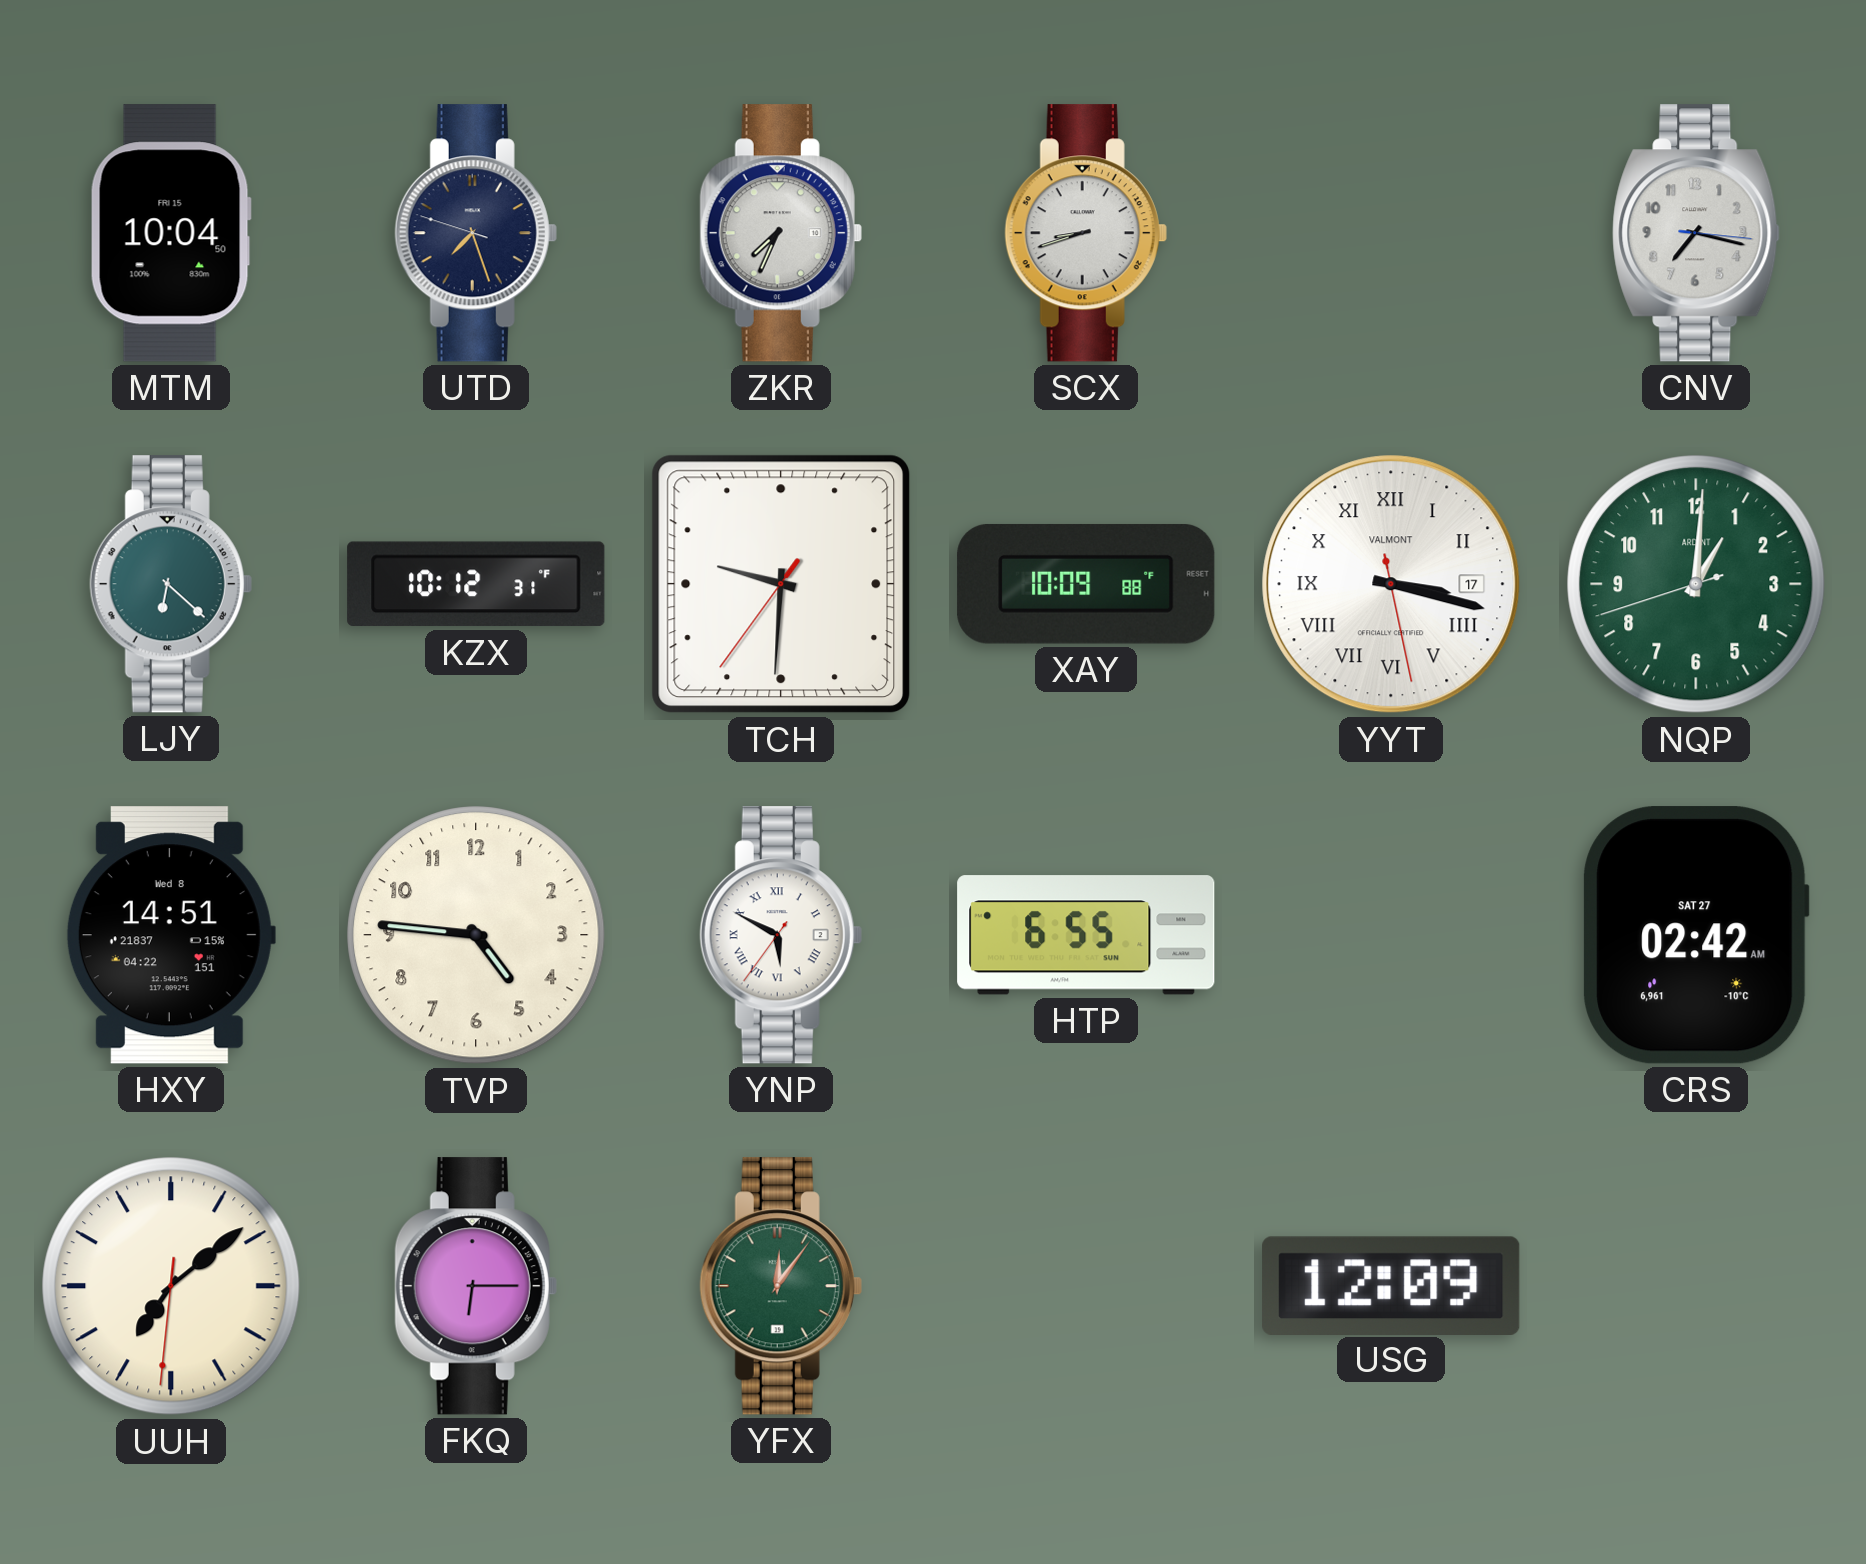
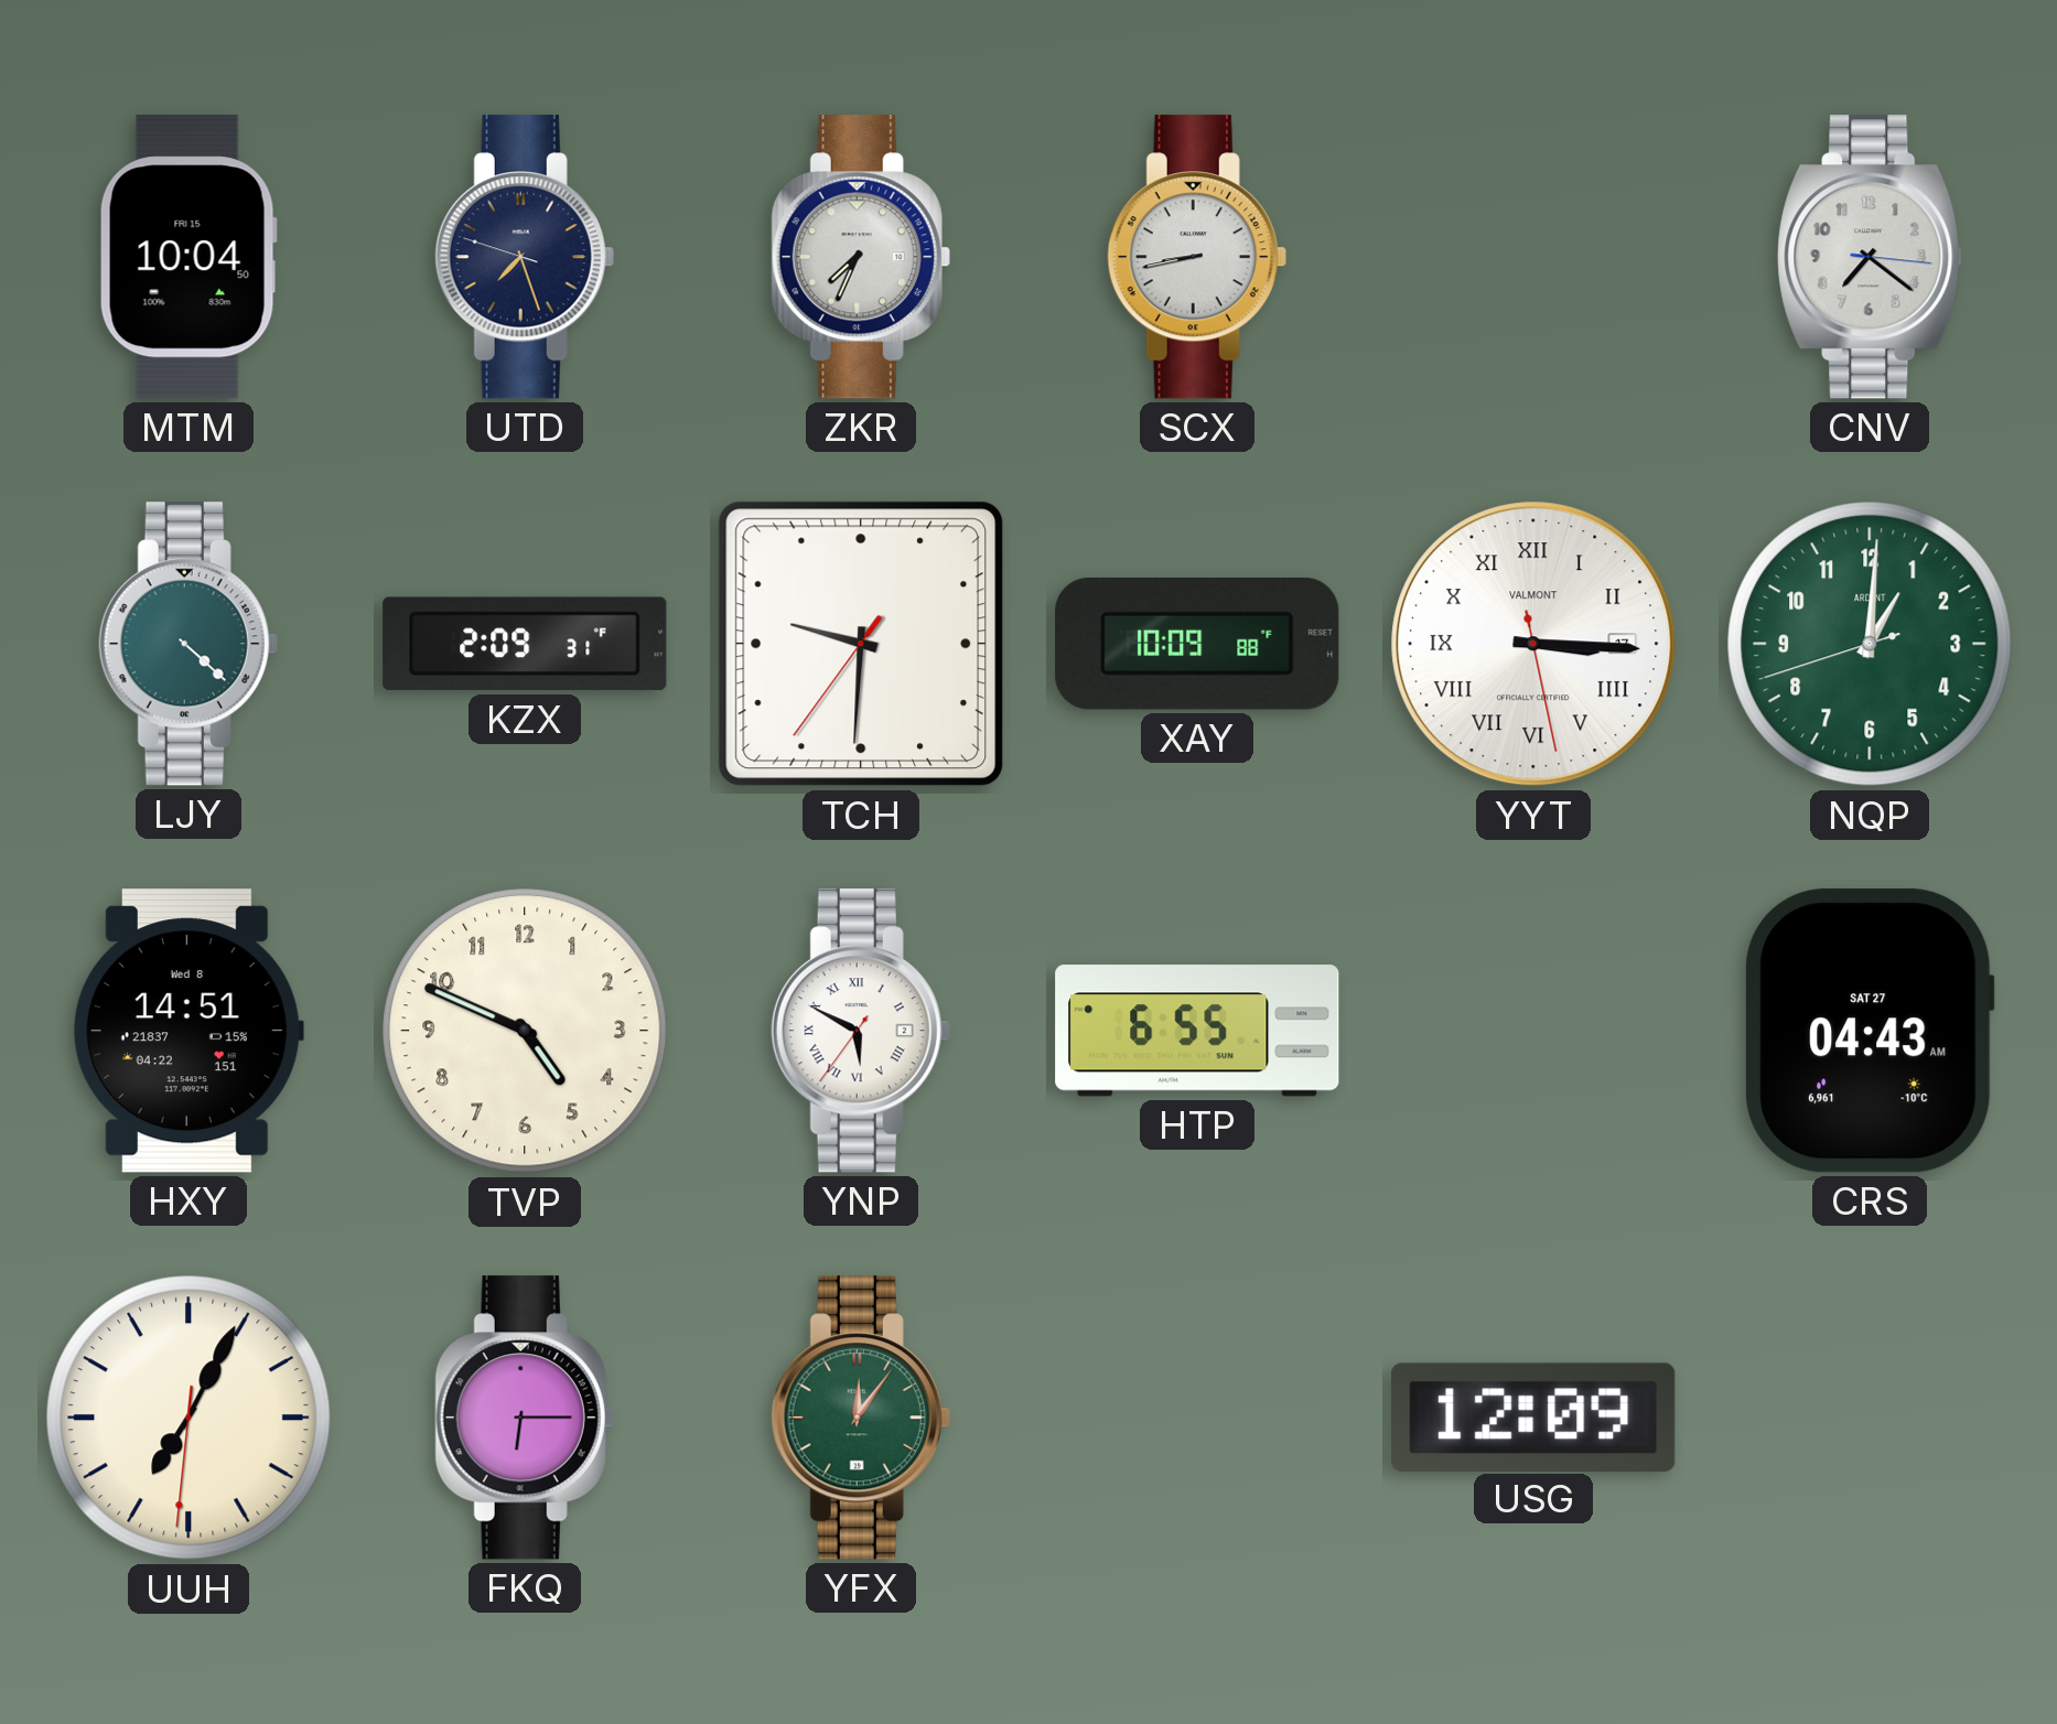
SCX: 8:42 -> 8:43 (1197, 257)
CNV: 7:17 -> 7:21 (1870, 257)
LJY: 6:22 -> 4:22 (189, 644)
KZX: 10:12 -> 2:09 (525, 644)
YYT: 3:17 -> 3:15 (1533, 644)
TVP: 4:46 -> 4:49 (525, 1031)
CRS: 02:42 -> 04:43 (1871, 1031)
UUH: 7:08 -> 7:04 (189, 1418)
